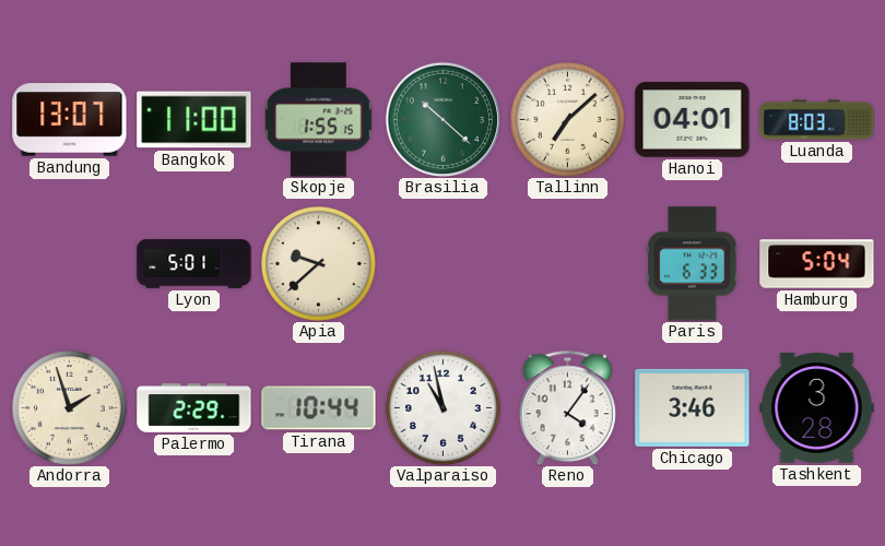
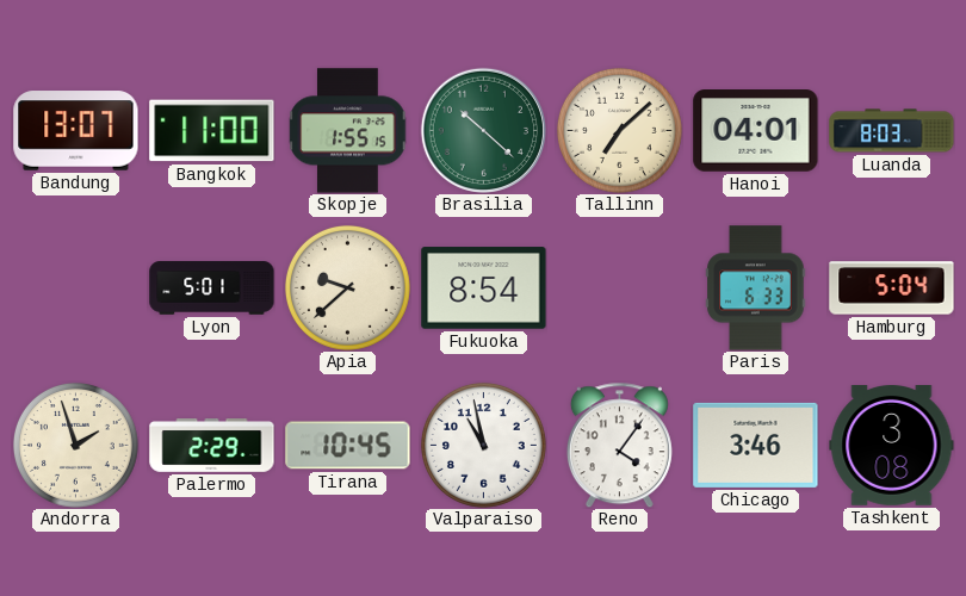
Fukuoka: none -> 8:54 (484, 288)
Tirana: 10:44 -> 10:45 (348, 446)
Tashkent: 3:28 -> 3:08 (892, 446)
